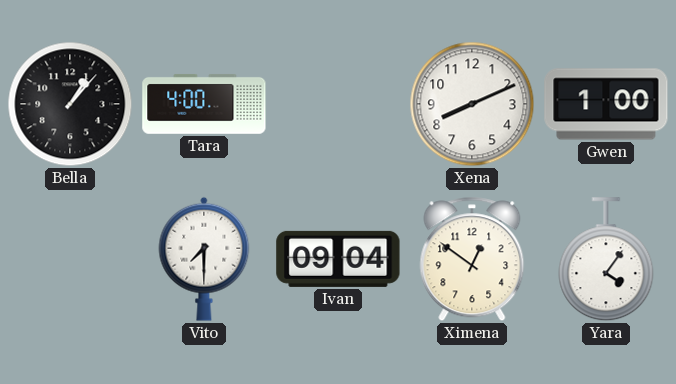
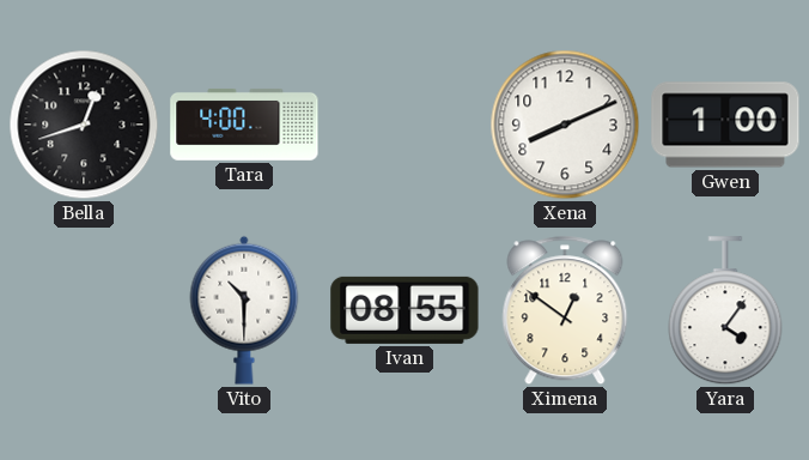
Bella: 1:07 -> 12:42 (84, 125)
Vito: 7:30 -> 10:30 (244, 310)
Ivan: 09:04 -> 08:55 (404, 310)
